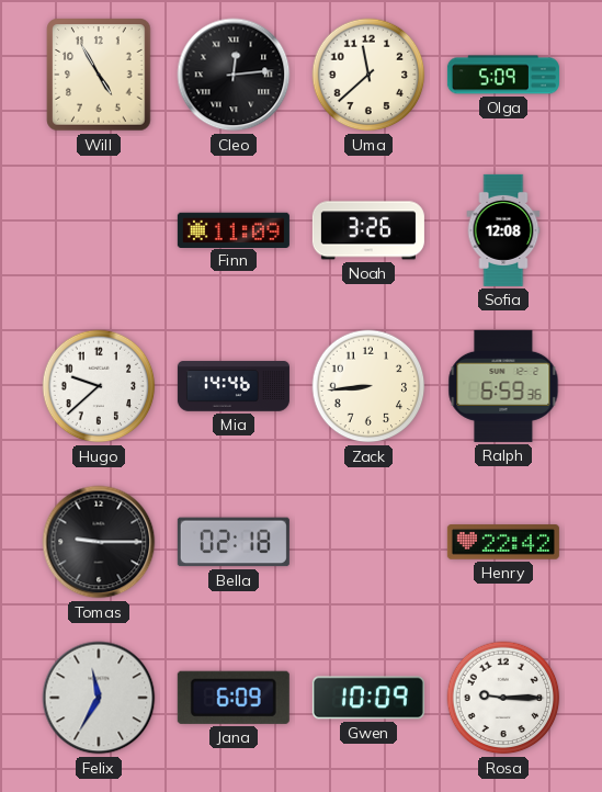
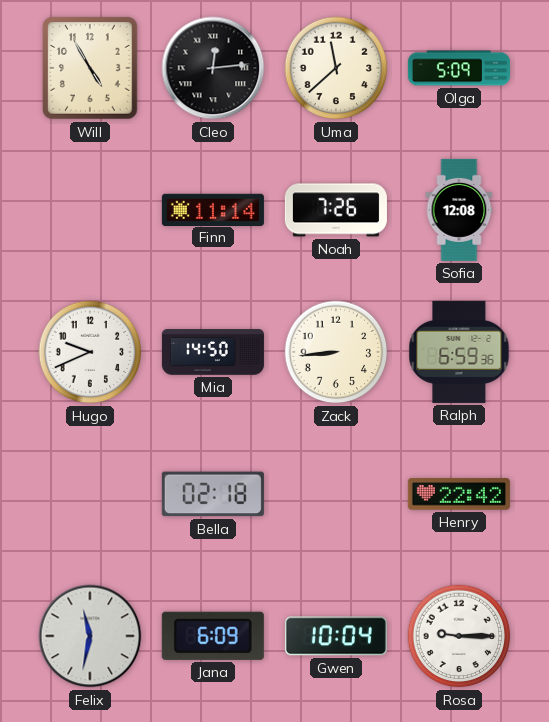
Finn: 11:09 -> 11:14 (213, 209)
Noah: 3:26 -> 7:26 (336, 210)
Hugo: 9:38 -> 9:41 (90, 352)
Mia: 14:46 -> 14:50 (213, 352)
Tomas: 9:15 -> none (99, 542)
Felix: 11:35 -> 11:32 (90, 636)
Gwen: 10:09 -> 10:04 (336, 636)
